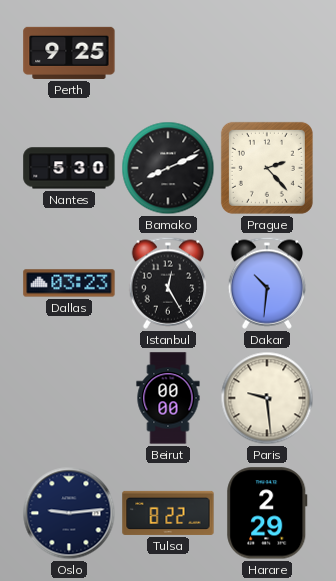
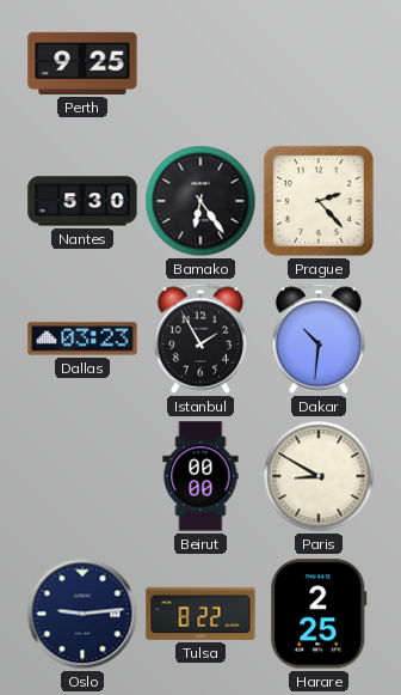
Bamako: 8:11 -> 6:24 (200, 201)
Istanbul: 12:25 -> 1:55 (200, 339)
Paris: 9:29 -> 8:50 (319, 476)
Harare: 2:29 -> 2:25 (319, 614)
